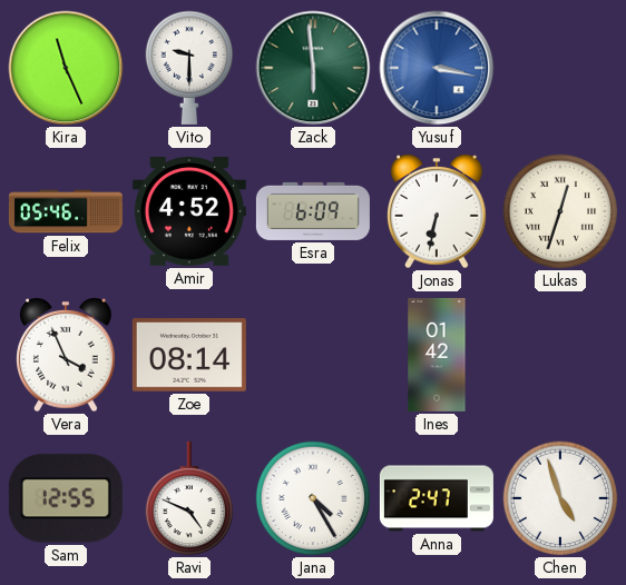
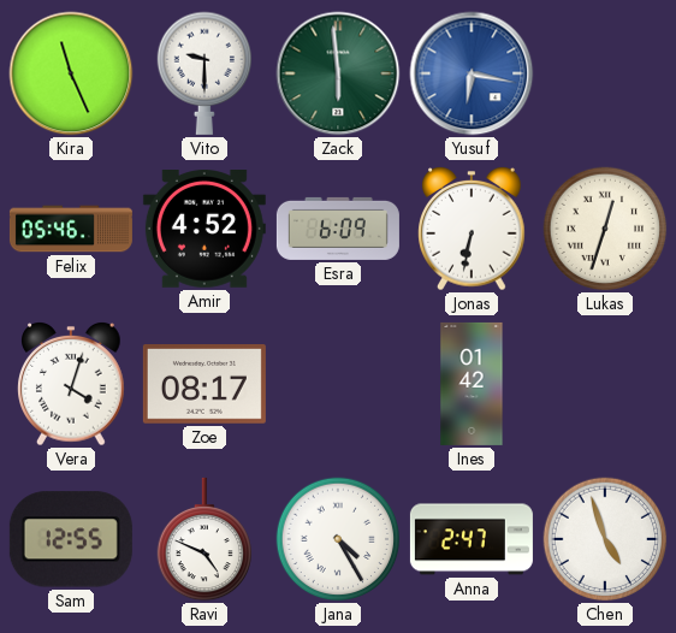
Yusuf: 3:17 -> 6:17 (472, 73)
Vera: 3:56 -> 4:03 (71, 385)
Zoe: 08:14 -> 08:17 (204, 385)
